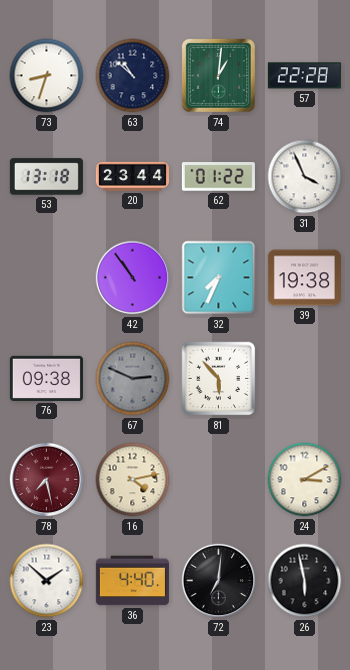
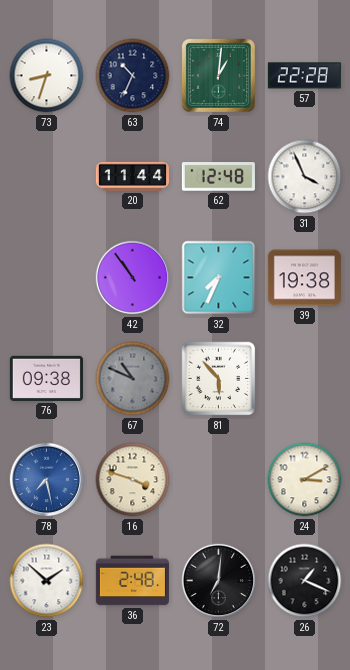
63: 10:52 -> 10:34 (133, 76)
53: 13:18 -> none (46, 177)
20: 23:44 -> 11:44 (132, 176)
62: 01:22 -> 12:48 (218, 177)
67: 2:49 -> 10:49 (133, 379)
78 dial: burgundy -> blue (47, 480)
16: 4:13 -> 3:48 (133, 480)
36: 4:40 -> 2:48 (132, 581)
26: 5:58 -> 1:19 (305, 581)
